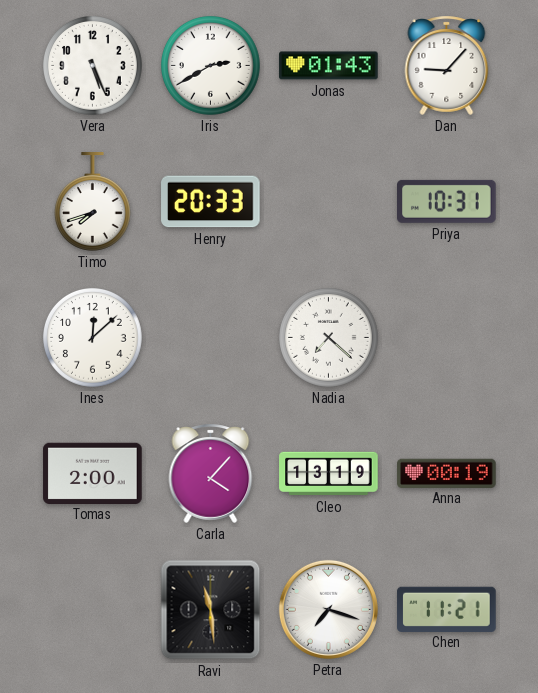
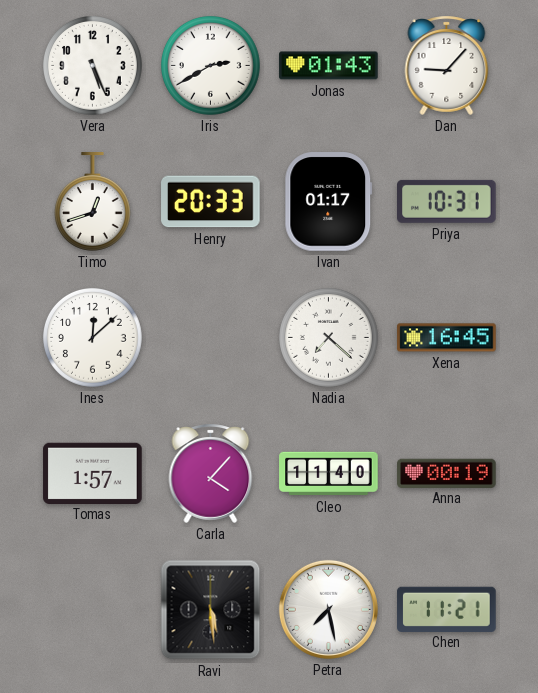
Timo: 7:42 -> 12:42 (92, 202)
Ivan: none -> 01:17 (329, 202)
Xena: none -> 16:45 (447, 338)
Tomas: 2:00 -> 1:57 (93, 473)
Cleo: 13:19 -> 11:40 (329, 474)
Ravi: 11:29 -> 5:29 (211, 610)
Petra: 7:18 -> 7:28 (328, 609)
